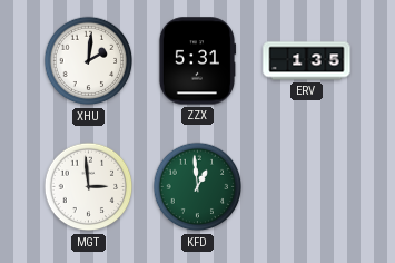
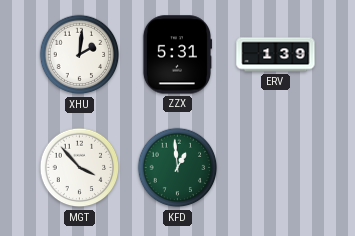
ERV: 1:35 -> 1:39 (276, 55)
MGT: 2:59 -> 3:53 (80, 168)
